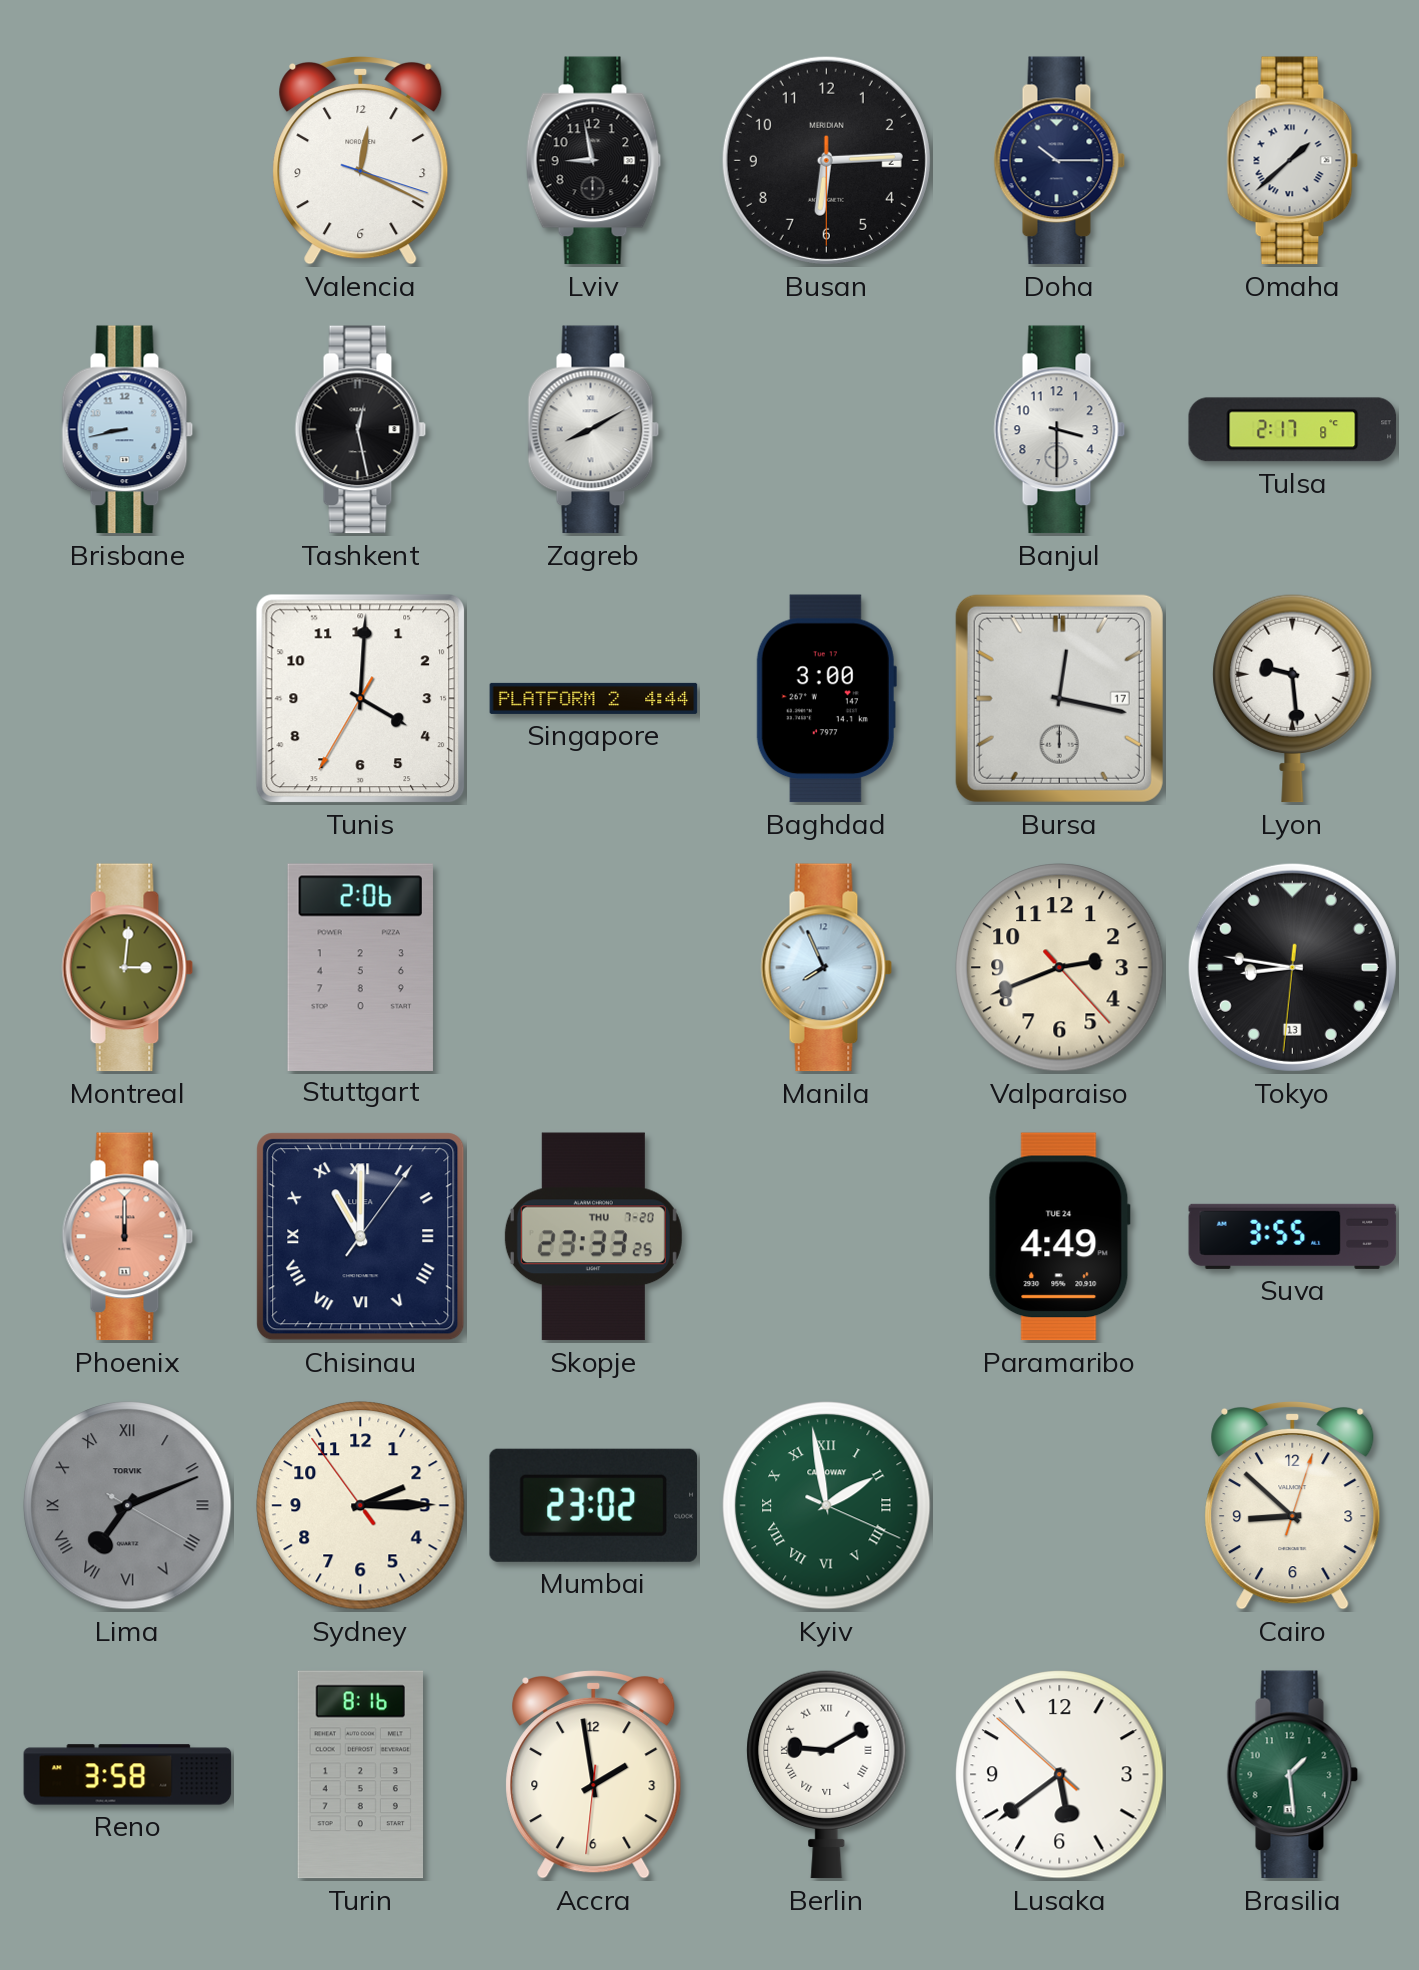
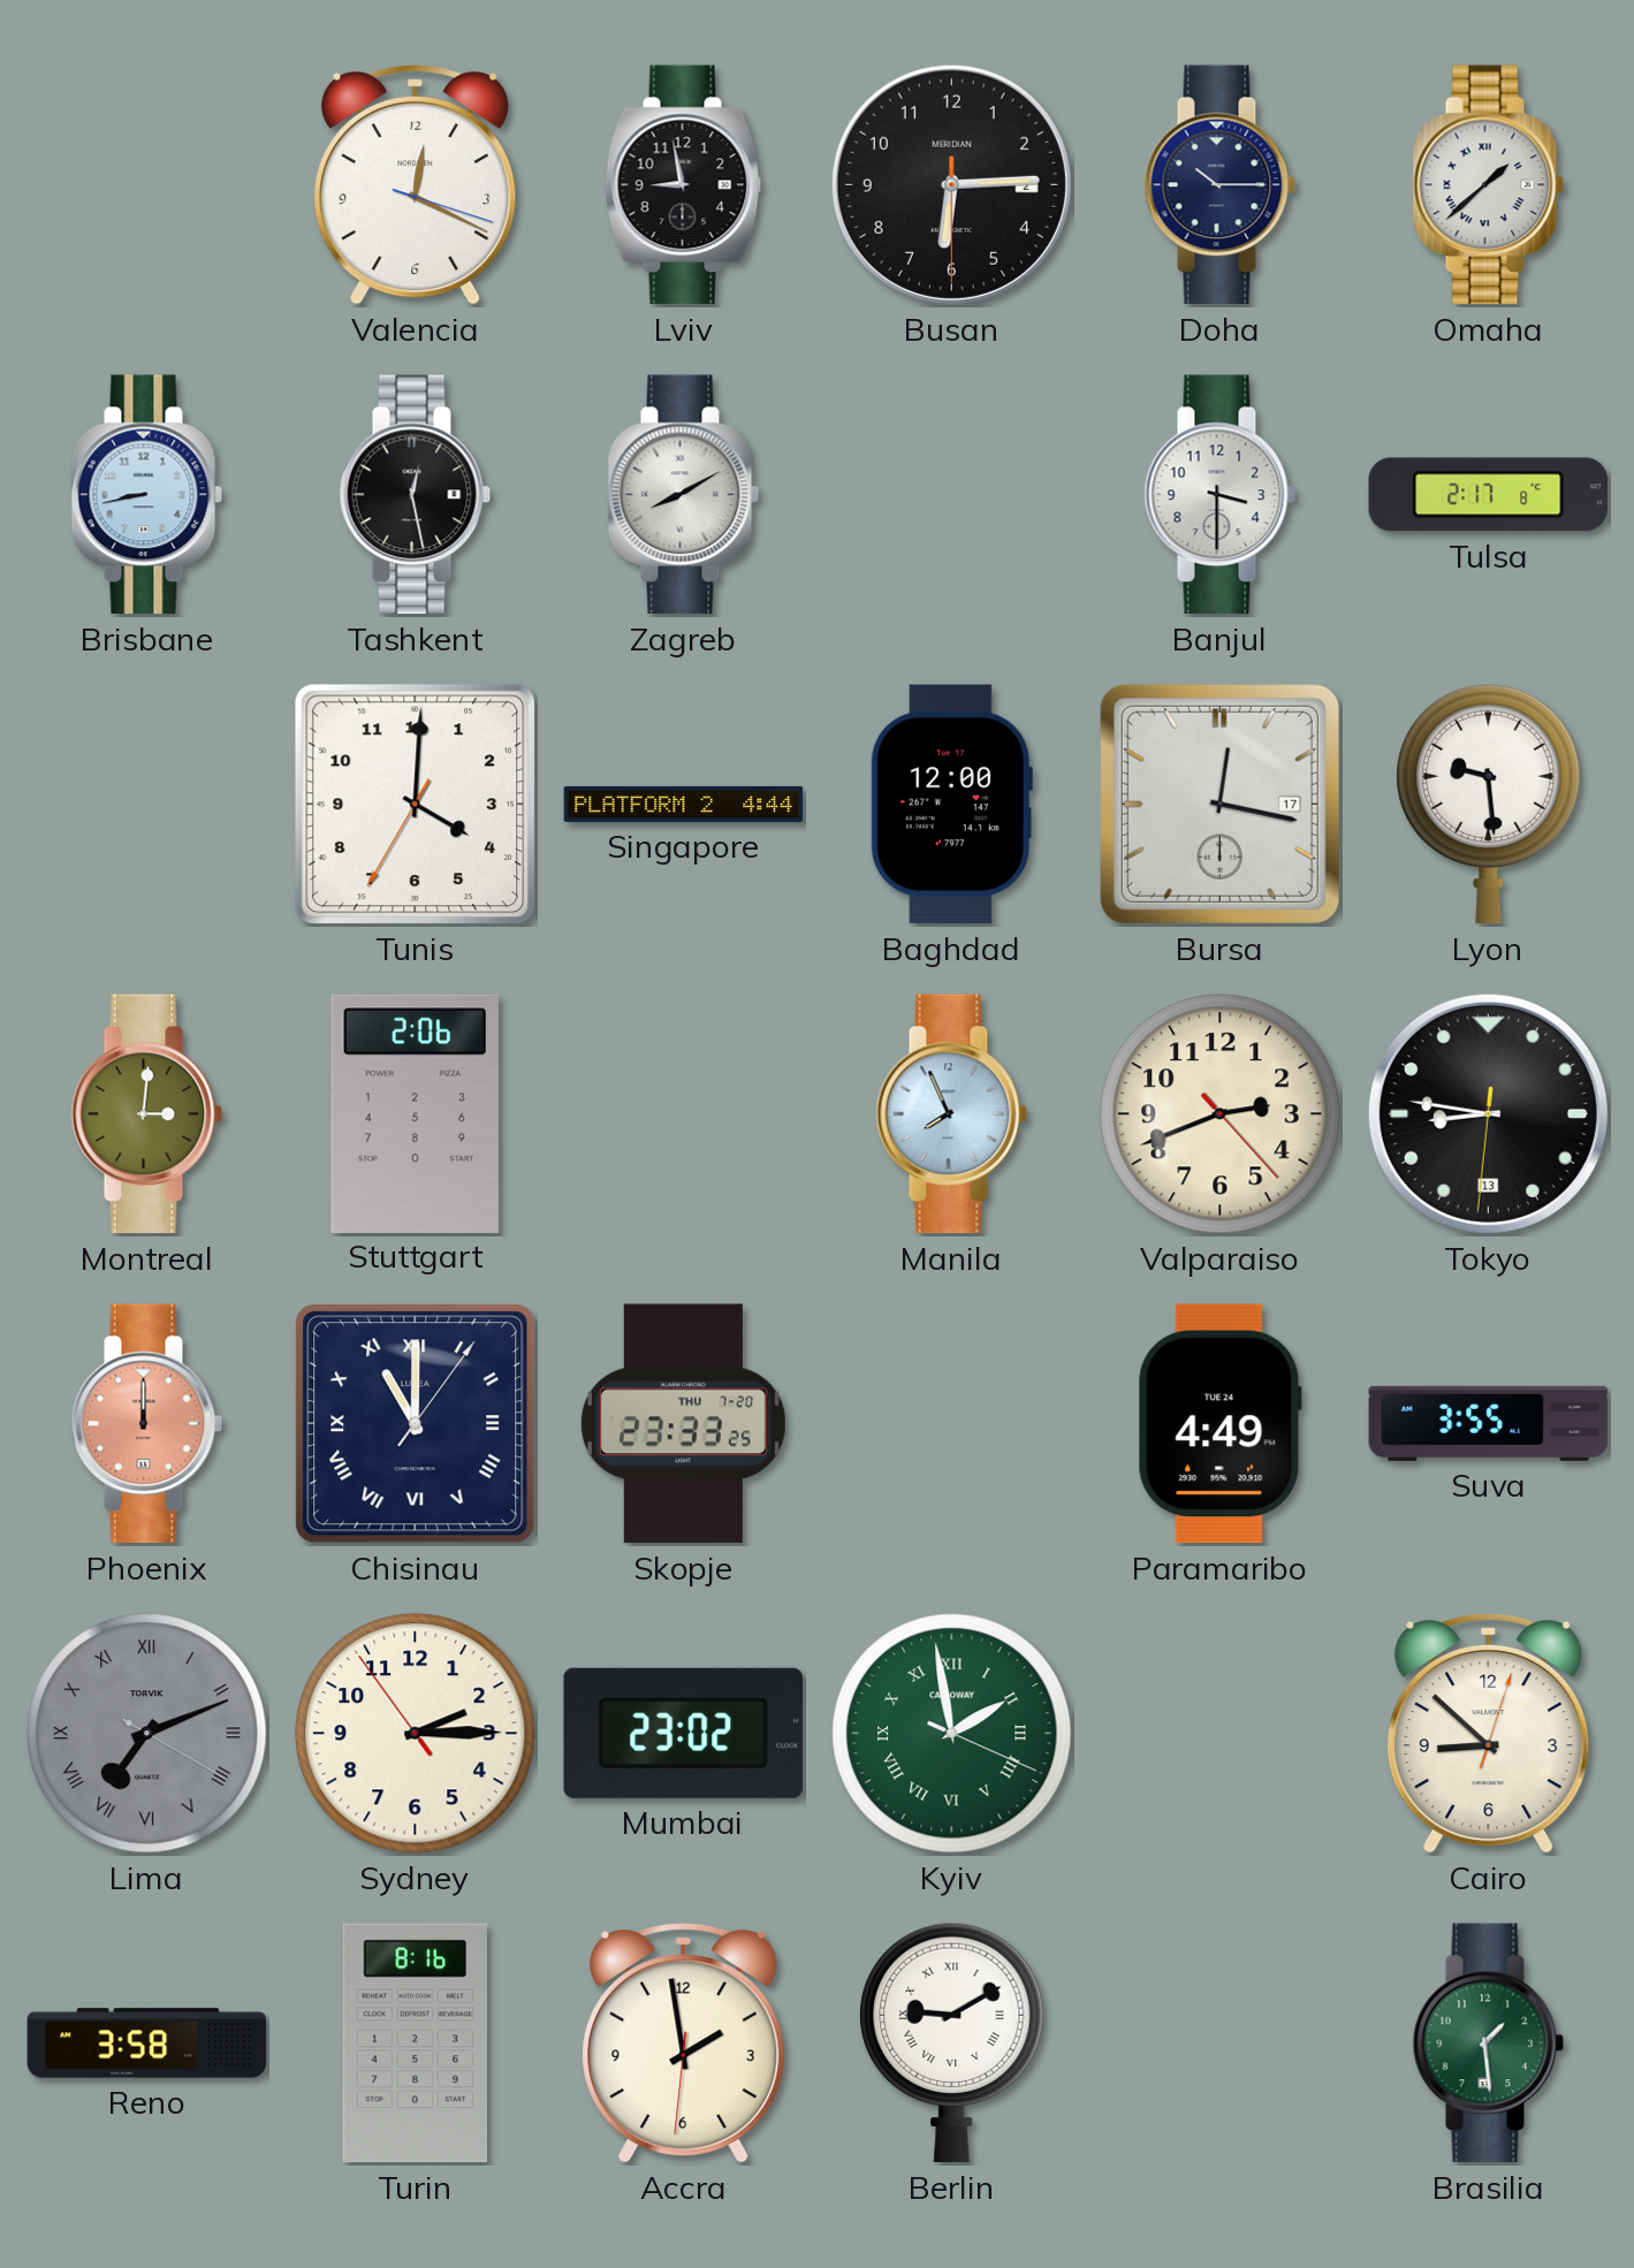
Baghdad: 3:00 -> 12:00 (951, 805)
Lusaka: 5:38 -> none (1060, 1775)
